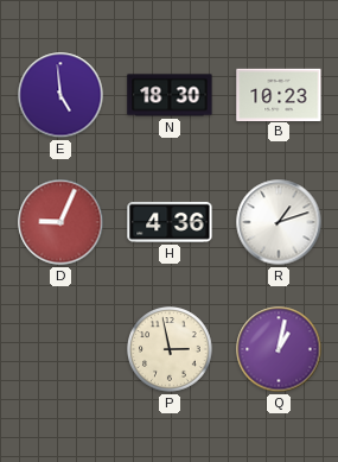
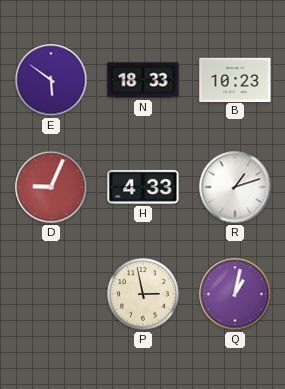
E: 4:59 -> 5:51 (51, 80)
N: 18:30 -> 18:33 (143, 80)
H: 4:36 -> 4:33 (143, 187)
